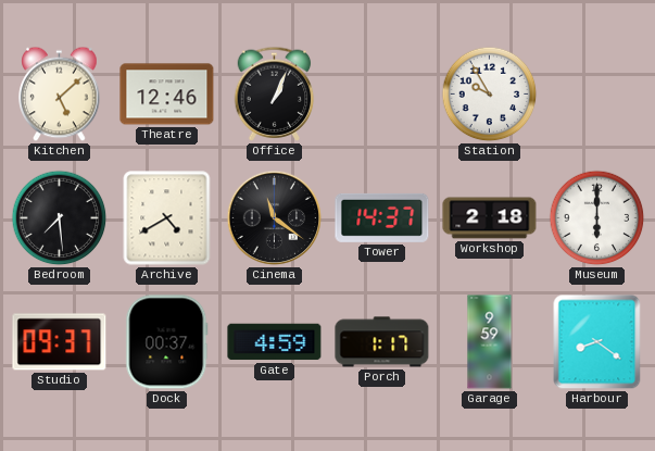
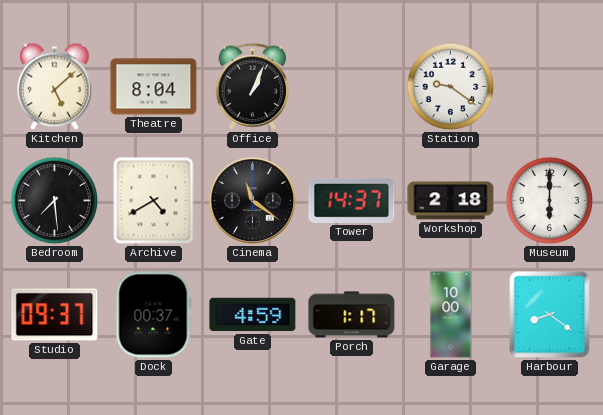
Theatre: 12:46 -> 8:04 (154, 87)
Station: 9:55 -> 9:21 (451, 87)
Garage: 9:59 -> 10:00 (451, 315)
